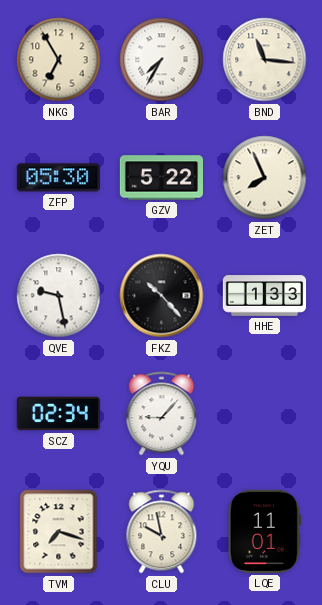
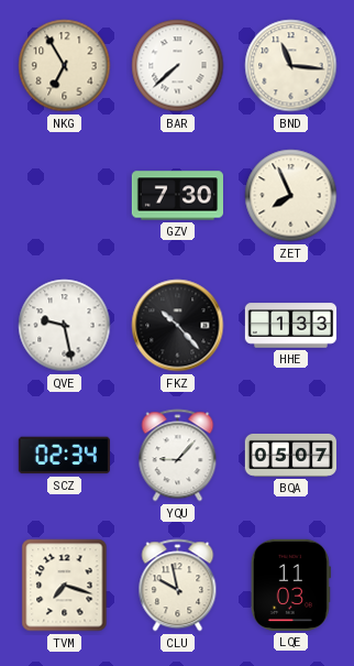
BAR: 7:35 -> 7:38 (178, 66)
ZFP: 05:30 -> none (58, 178)
GZV: 5:22 -> 7:30 (177, 196)
BQA: none -> 05:07 (290, 455)
LQE: 11:01 -> 11:03 (290, 585)
